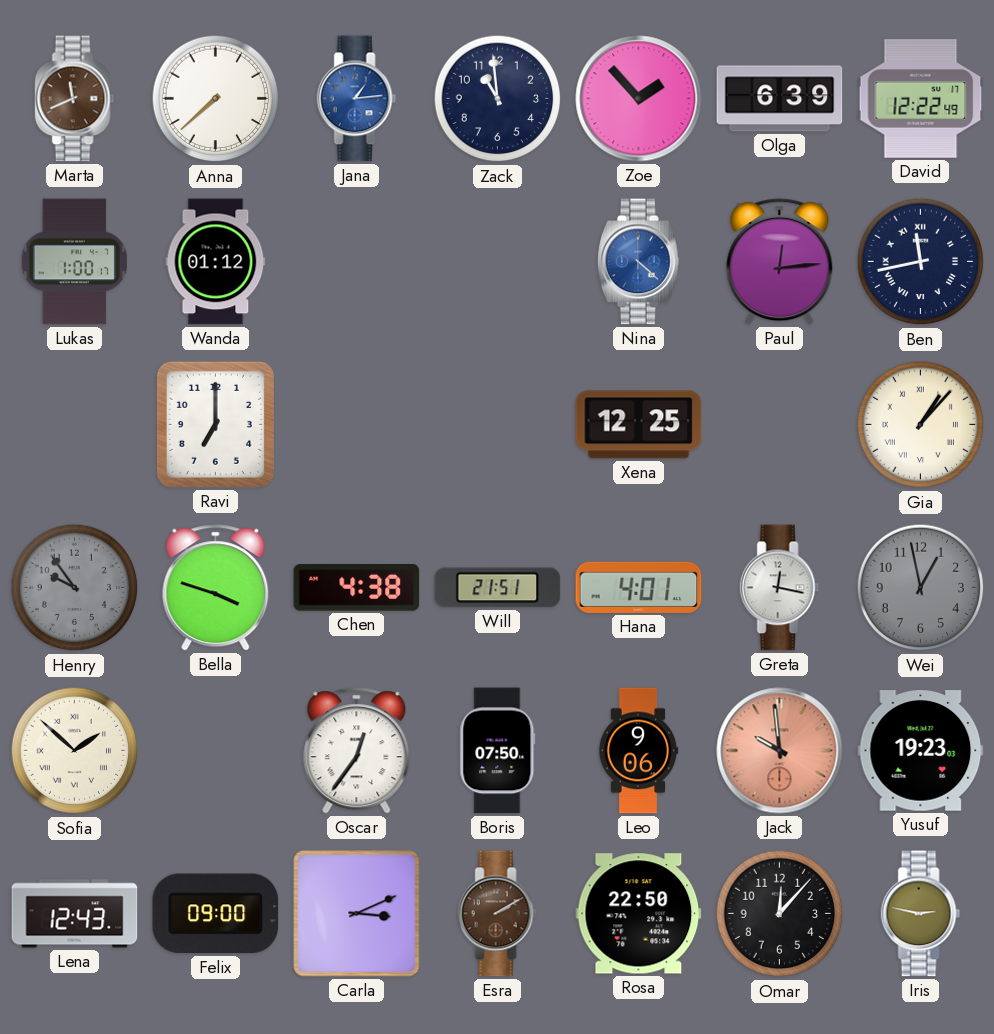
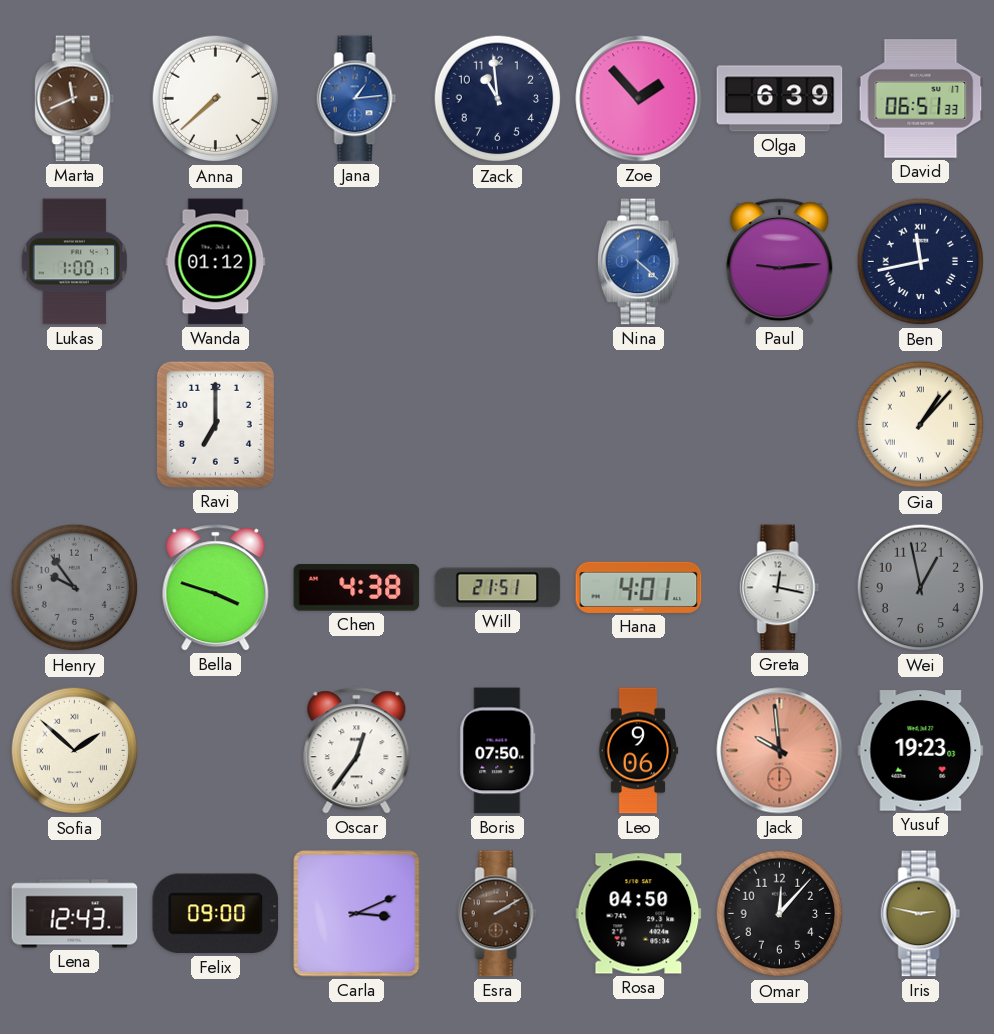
David: 12:22 -> 06:51 (921, 99)
Paul: 12:14 -> 9:14 (780, 262)
Xena: 12:25 -> none (639, 425)
Rosa: 22:50 -> 04:50 (639, 914)
